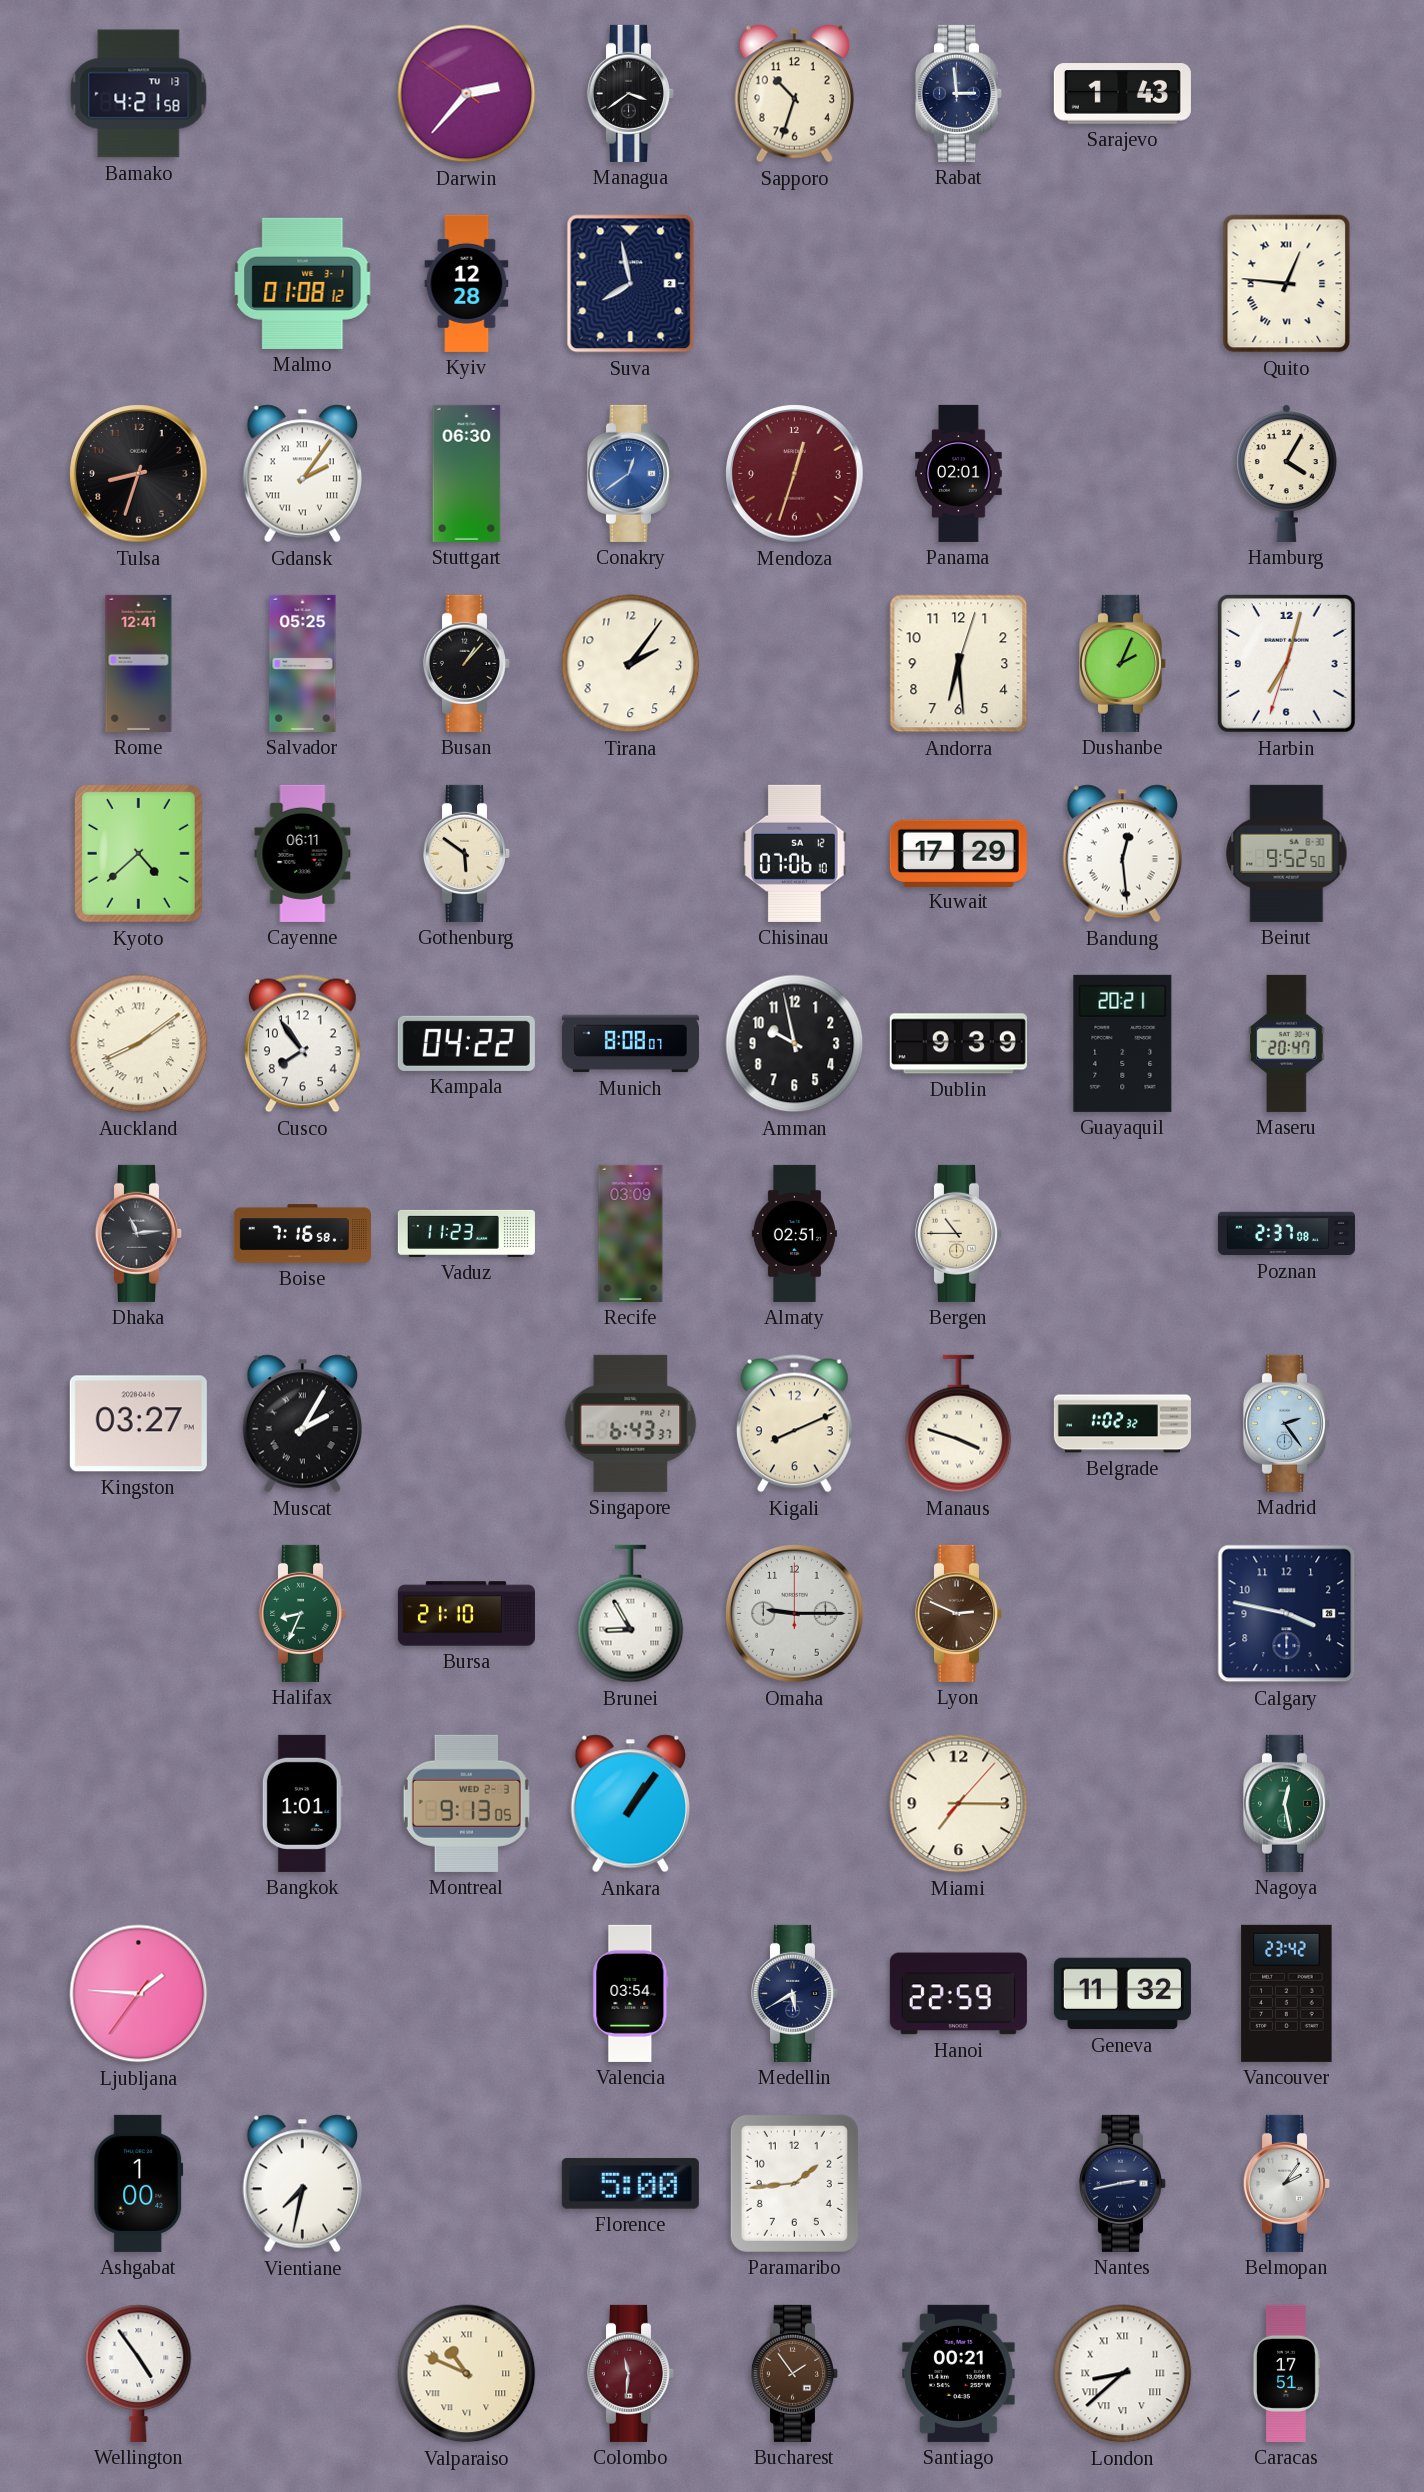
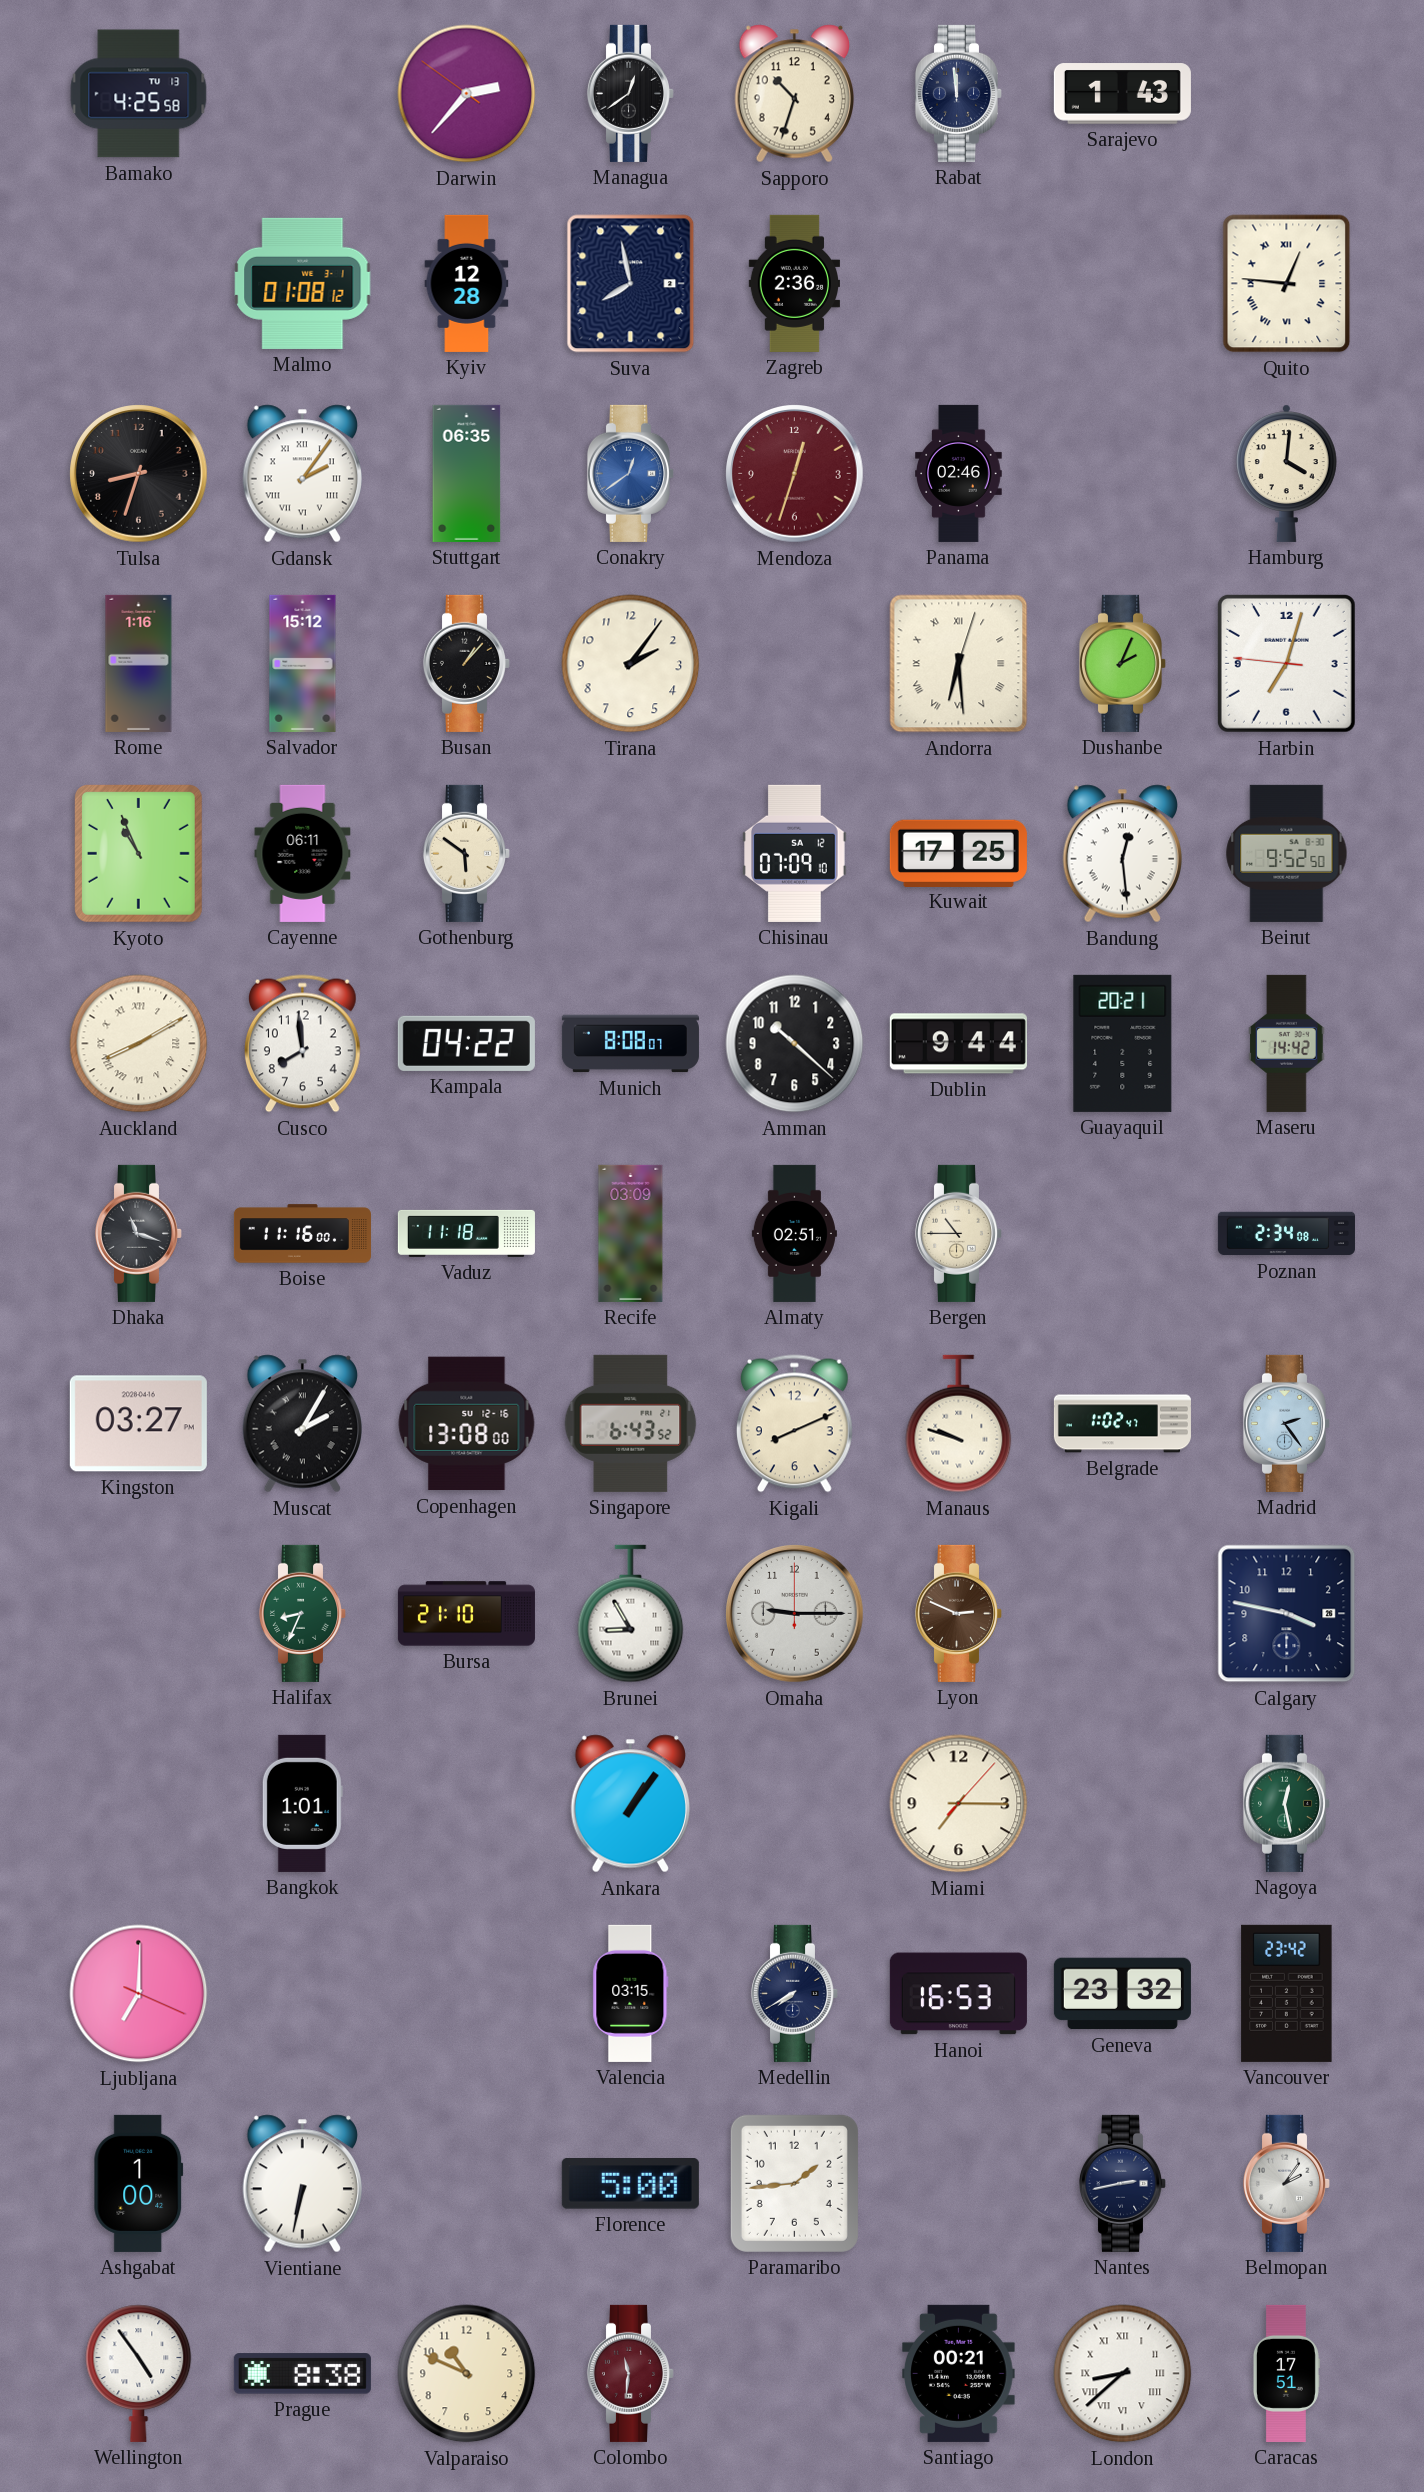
Bamako: 4:21 -> 4:25 (139, 94)
Managua: 3:39 -> 12:39 (631, 93)
Rabat: 2:59 -> 11:59 (959, 93)
Zagreb: none -> 2:36 (794, 283)
Stuttgart: 06:30 -> 06:35 (467, 473)
Panama: 02:01 -> 02:46 (959, 473)
Hamburg: 4:05 -> 4:01 (1286, 473)
Rome: 12:41 -> 1:16 (139, 663)
Salvador: 05:25 -> 15:12 (303, 663)
Andorra numerals: Arabic -> Roman (959, 664)
Harbin: 7:02:33 -> 7:02:46 (1286, 663)
Kyoto: 4:38 -> 10:56 (138, 853)
Chisinau: 07:06 -> 07:09 (795, 853)
Kuwait: 17:29 -> 17:25 (958, 853)
Auckland: 8:09 -> 8:10 (139, 1044)
Cusco: 7:54 -> 7:59 (302, 1044)
Amman: 9:58 -> 10:22 (795, 1044)
Dublin: 9:39 -> 9:44 (958, 1044)
Maseru: 20:47 -> 14:42 (1287, 1043)
Dhaka: 11:14 -> 11:18 (139, 1233)
Boise: 7:16 -> 11:16 (302, 1234)
Vaduz: 11:23 -> 11:18 (466, 1233)
Poznan: 2:37 -> 2:34 (1286, 1234)
Copenhagen: none -> 13:08 (467, 1424)
Singapore: 6:43:37 -> 6:43:52 (631, 1423)
Manaus: 3:48 -> 9:48 (959, 1424)
Belgrade: 1:02:32 -> 1:02:47 (1122, 1424)
Montreal: 9:13 -> none (466, 1803)
Ljubljana: 1:45 -> 7:00 (139, 1994)
Valencia: 03:54 -> 03:15 (631, 1993)
Medellin: 5:40 -> 7:40 (795, 1993)
Hanoi: 22:59 -> 16:53 (958, 1994)
Geneva: 11:32 -> 23:32 (1122, 1994)
Vientiane: 7:32 -> 6:32 (302, 2184)
Prague: none -> 8:38 (302, 2374)
Valparaiso numerals: Roman -> Arabic (467, 2374)
Bucharest: 1:54 -> none (795, 2373)
